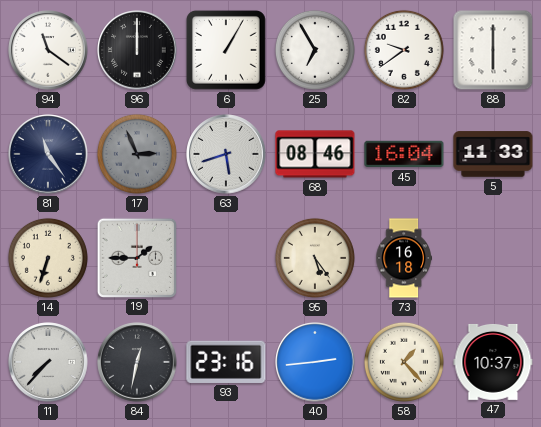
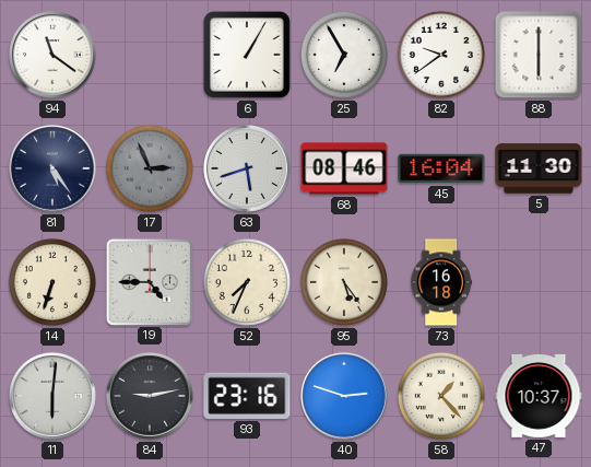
96: 12:00 -> none (137, 50)
81: 11:24 -> 5:24 (52, 168)
5: 11:33 -> 11:30 (539, 168)
19: 1:45 -> 4:45 (149, 281)
52: none -> 7:34 (247, 282)
11: 7:37 -> 6:01 (52, 396)
84: 12:32 -> 9:13 (150, 396)
40: 2:44 -> 2:48 (344, 396)
